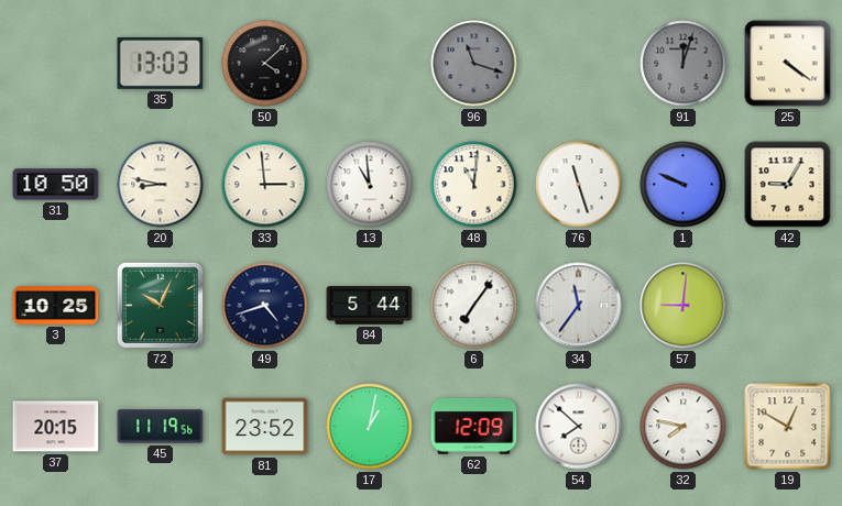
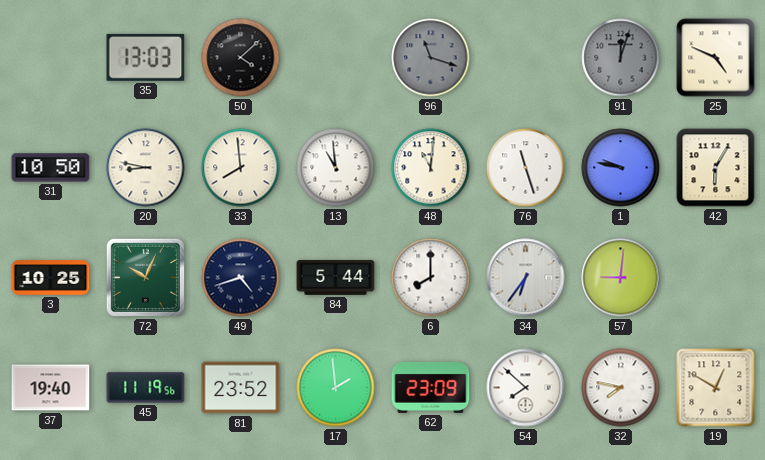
25: 4:21 -> 4:49 (716, 58)
33: 2:59 -> 7:59 (241, 168)
1: 9:49 -> 9:47 (621, 168)
42: 9:05 -> 6:05 (716, 168)
6: 7:06 -> 8:00 (431, 278)
34: 11:36 -> 6:36 (526, 278)
37: 20:15 -> 19:40 (51, 388)
17: 1:02 -> 1:59 (336, 388)
62: 12:09 -> 23:09 (431, 387)
